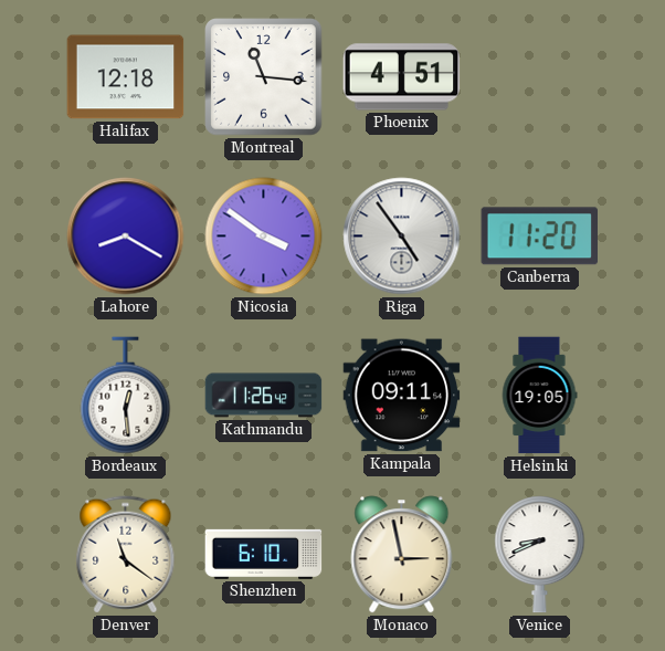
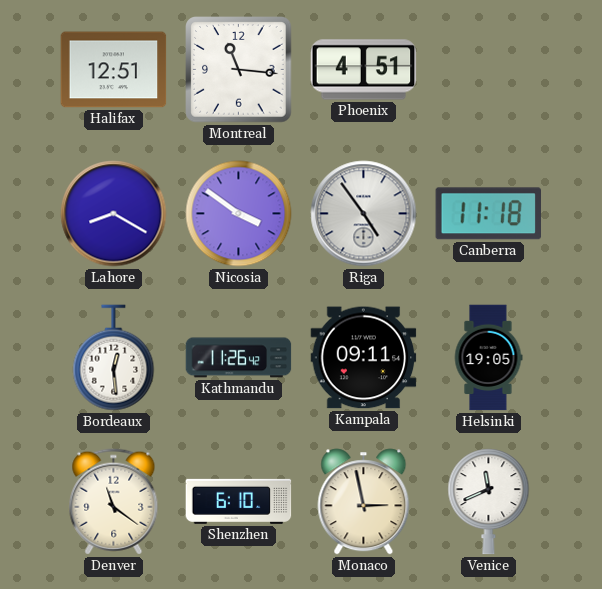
Halifax: 12:18 -> 12:51 (114, 70)
Canberra: 11:20 -> 11:18 (488, 214)
Venice: 8:41 -> 11:41 (489, 502)
